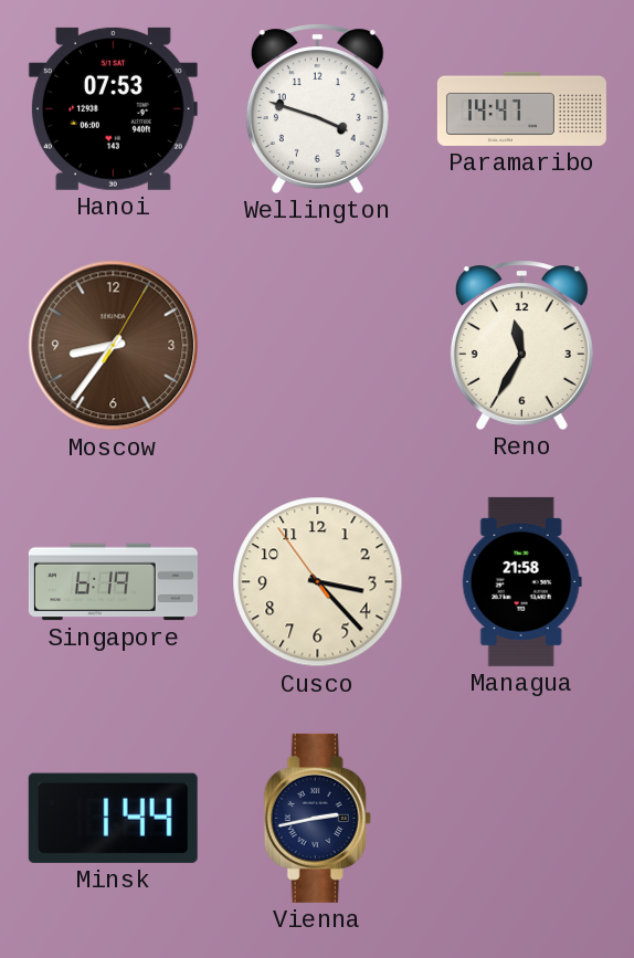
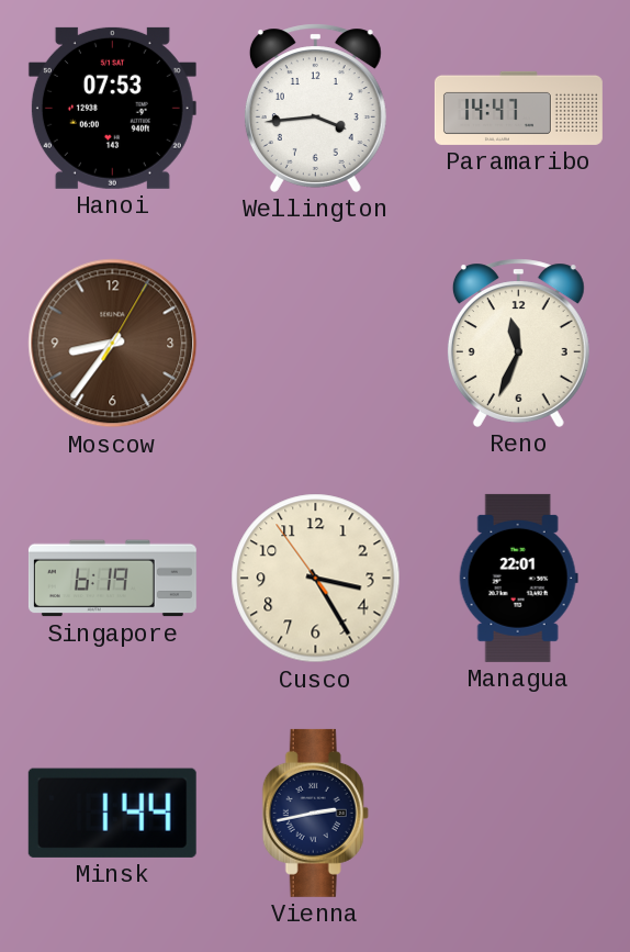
Wellington: 3:48 -> 3:44 (315, 108)
Reno: 11:35 -> 11:34 (518, 343)
Cusco: 3:22 -> 3:24 (316, 579)
Managua: 21:58 -> 22:01 (518, 578)
